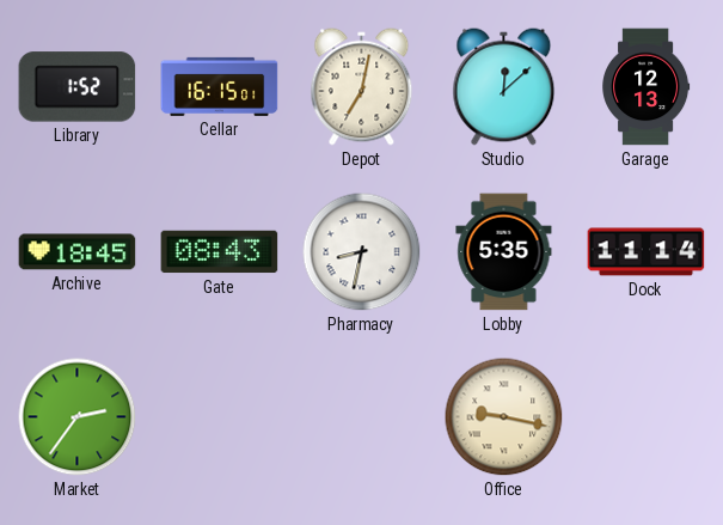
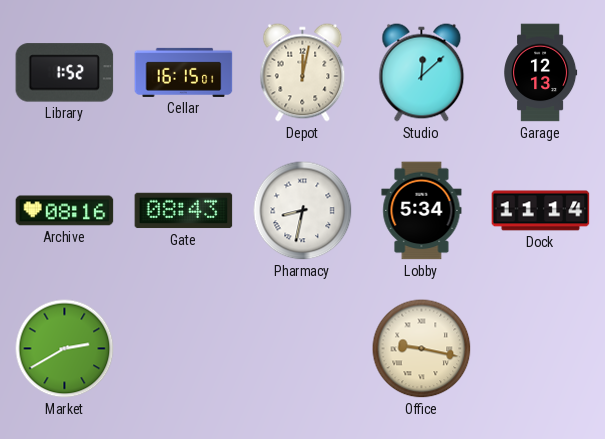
Depot: 7:02 -> 12:02 (303, 73)
Archive: 18:45 -> 08:16 (65, 211)
Lobby: 5:35 -> 5:34 (422, 211)
Market: 2:36 -> 2:40 (65, 349)
